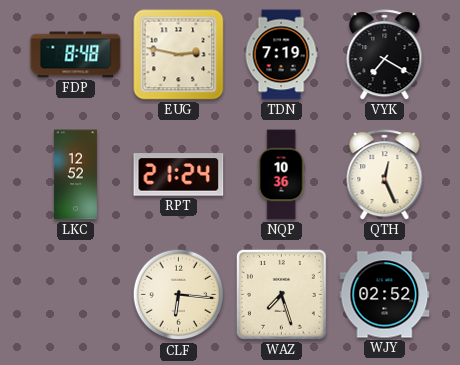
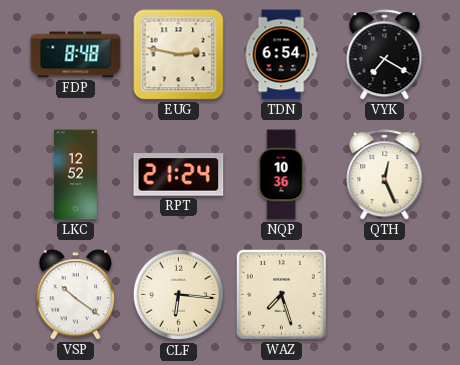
TDN: 7:19 -> 6:54 (281, 55)
VSP: none -> 10:21 (76, 295)
WJY: 02:52 -> none (385, 295)
